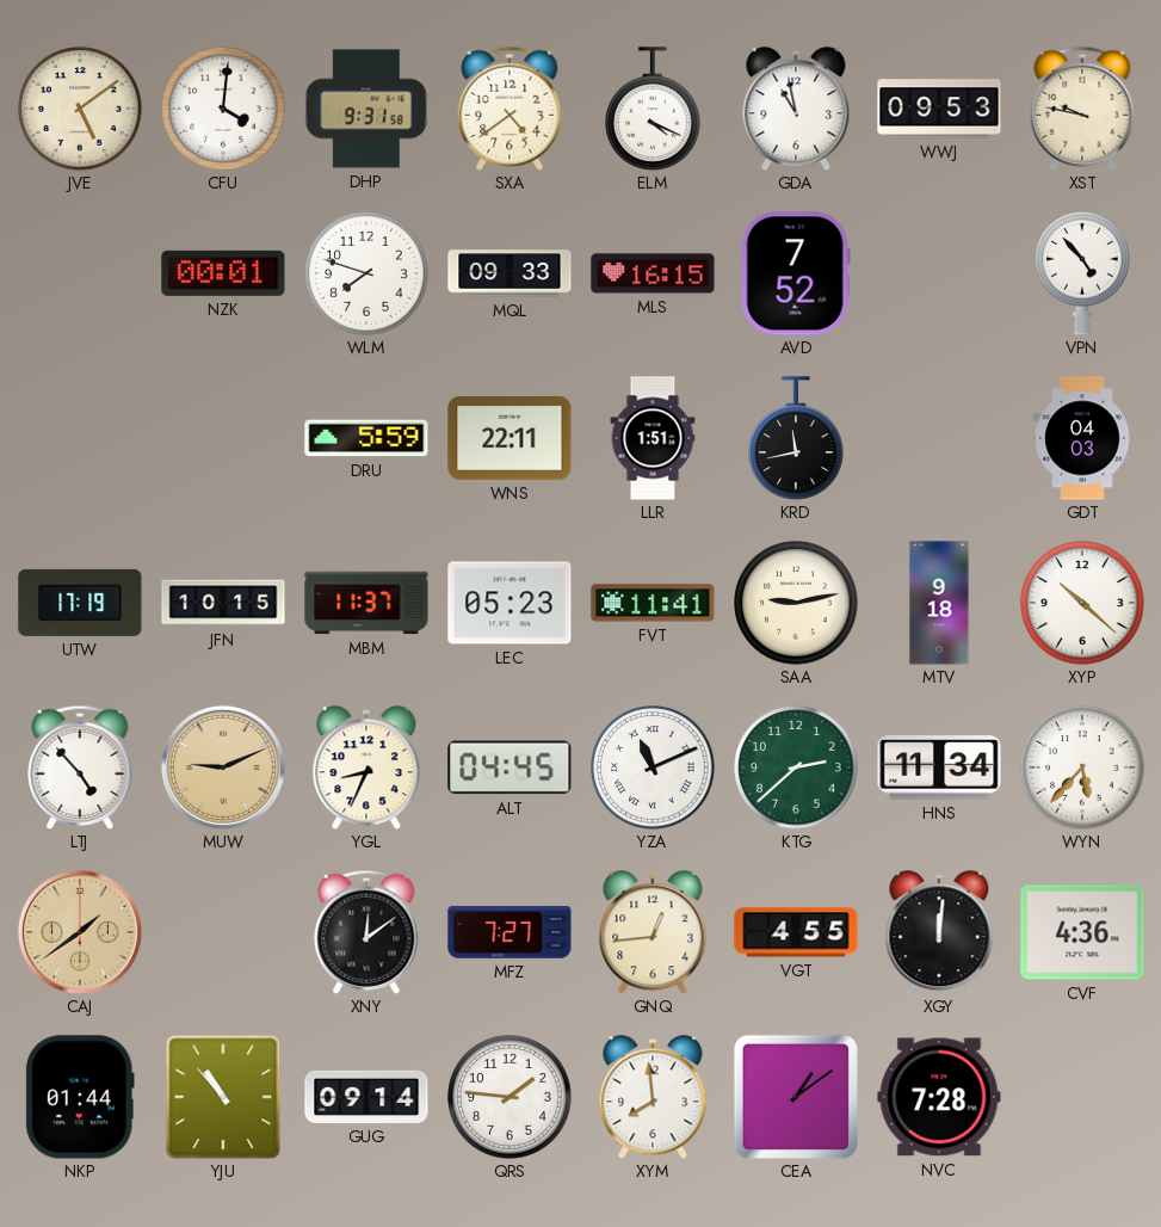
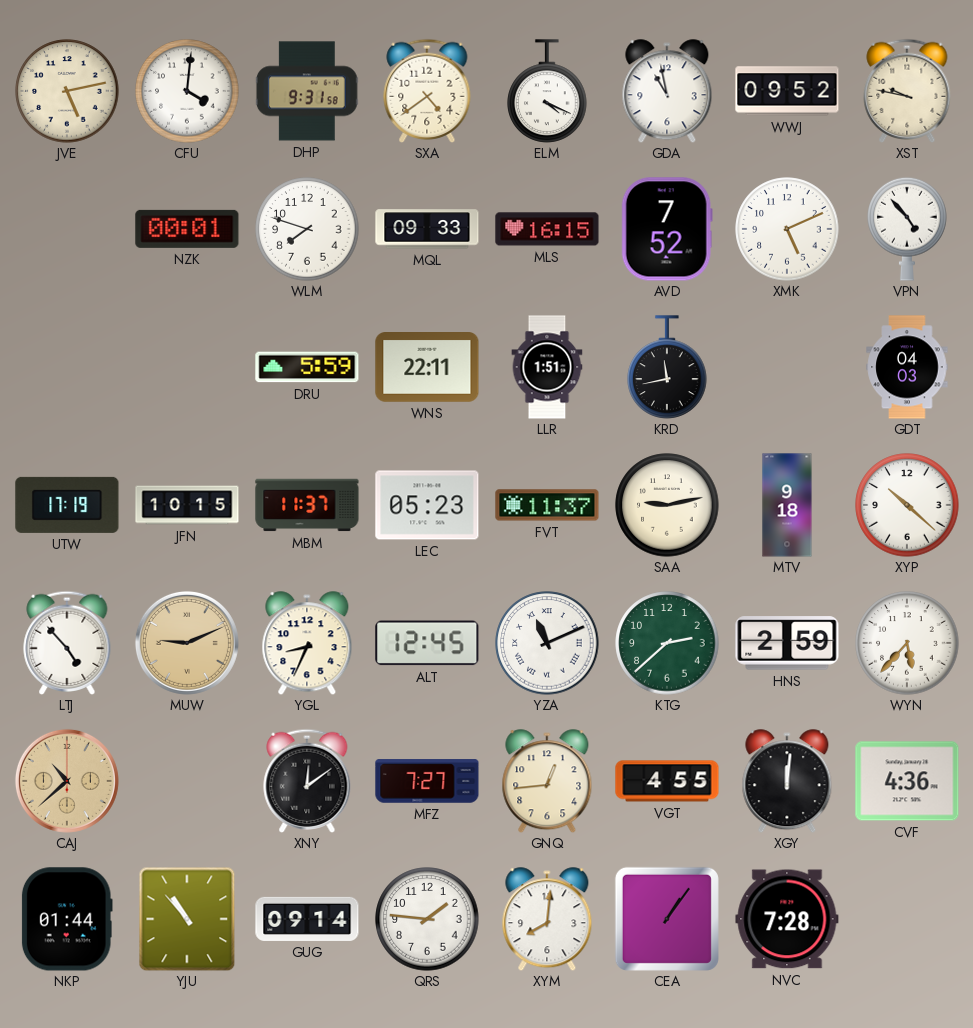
JVE: 5:09 -> 5:13 (67, 91)
WWJ: 09:53 -> 09:52 (787, 91)
XMK: none -> 5:11 (787, 229)
FVT: 11:41 -> 11:37 (547, 505)
ALT: 04:45 -> 12:45 (427, 643)
HNS: 11:34 -> 2:59 (787, 643)
CAJ: 1:39 -> 10:38 (67, 781)
XYM: 7:59 -> 8:01 (547, 919)
CEA: 1:09 -> 1:06 (667, 919)
